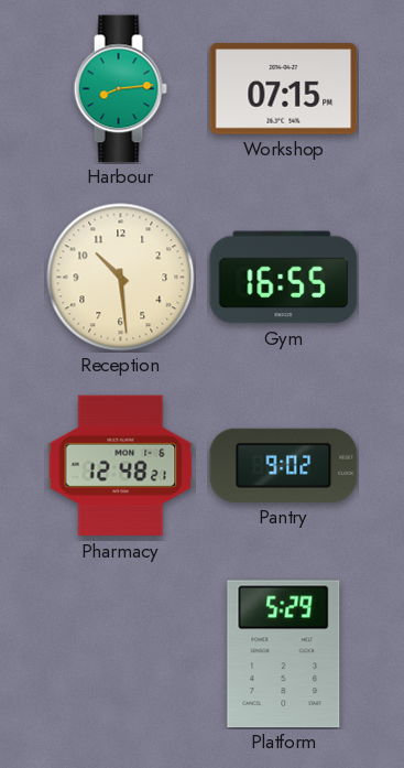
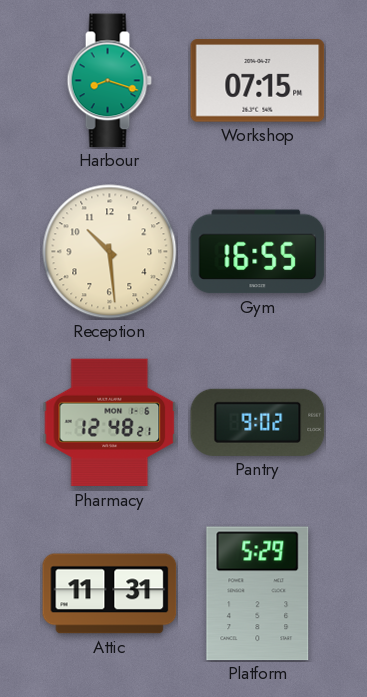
Harbour: 8:14 -> 8:18 (109, 81)
Attic: none -> 11:31 (110, 594)
